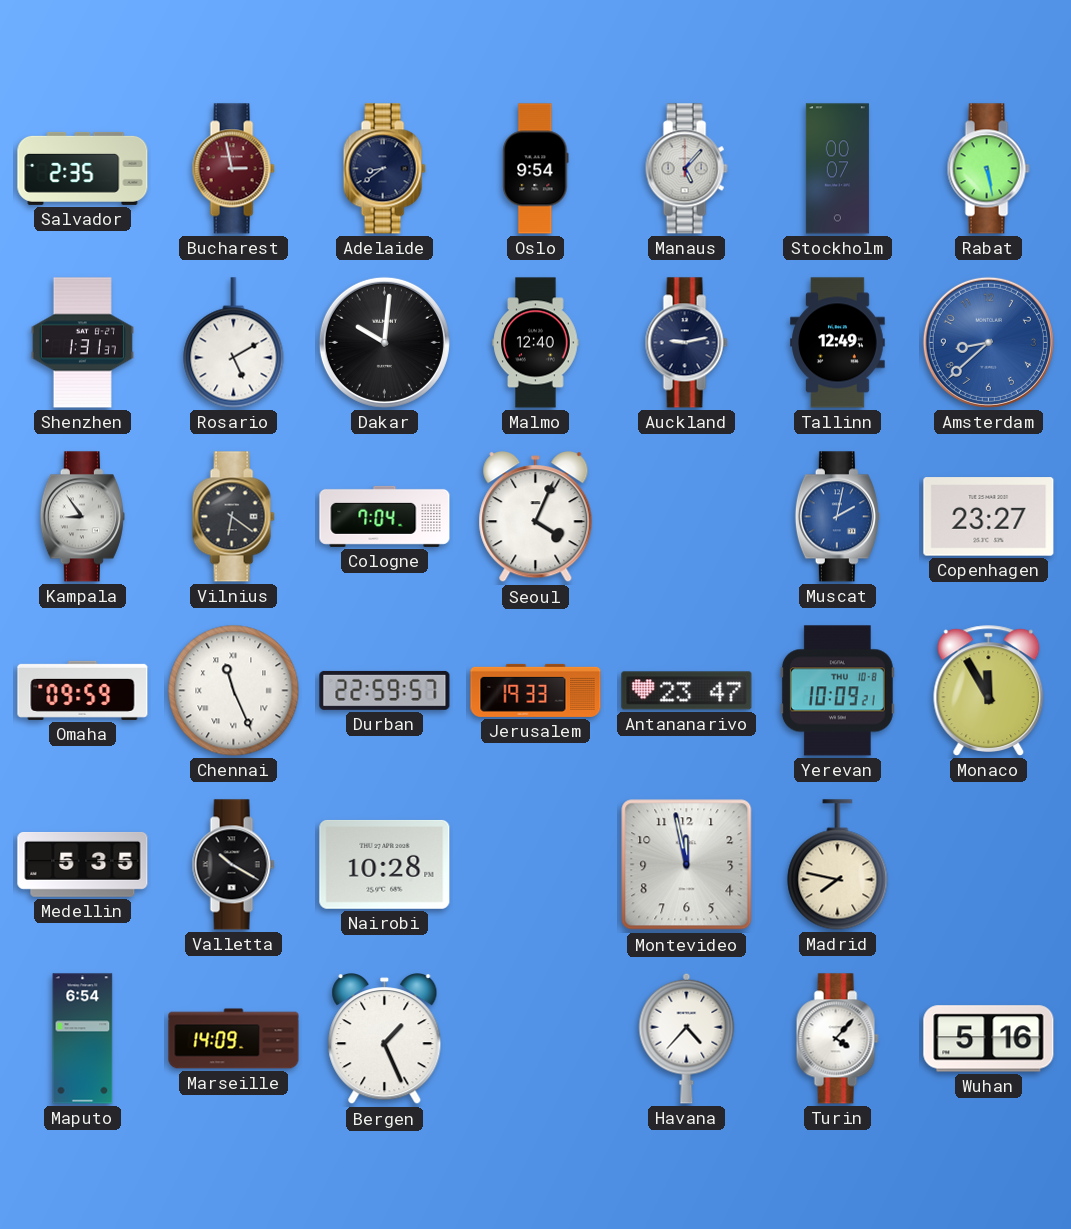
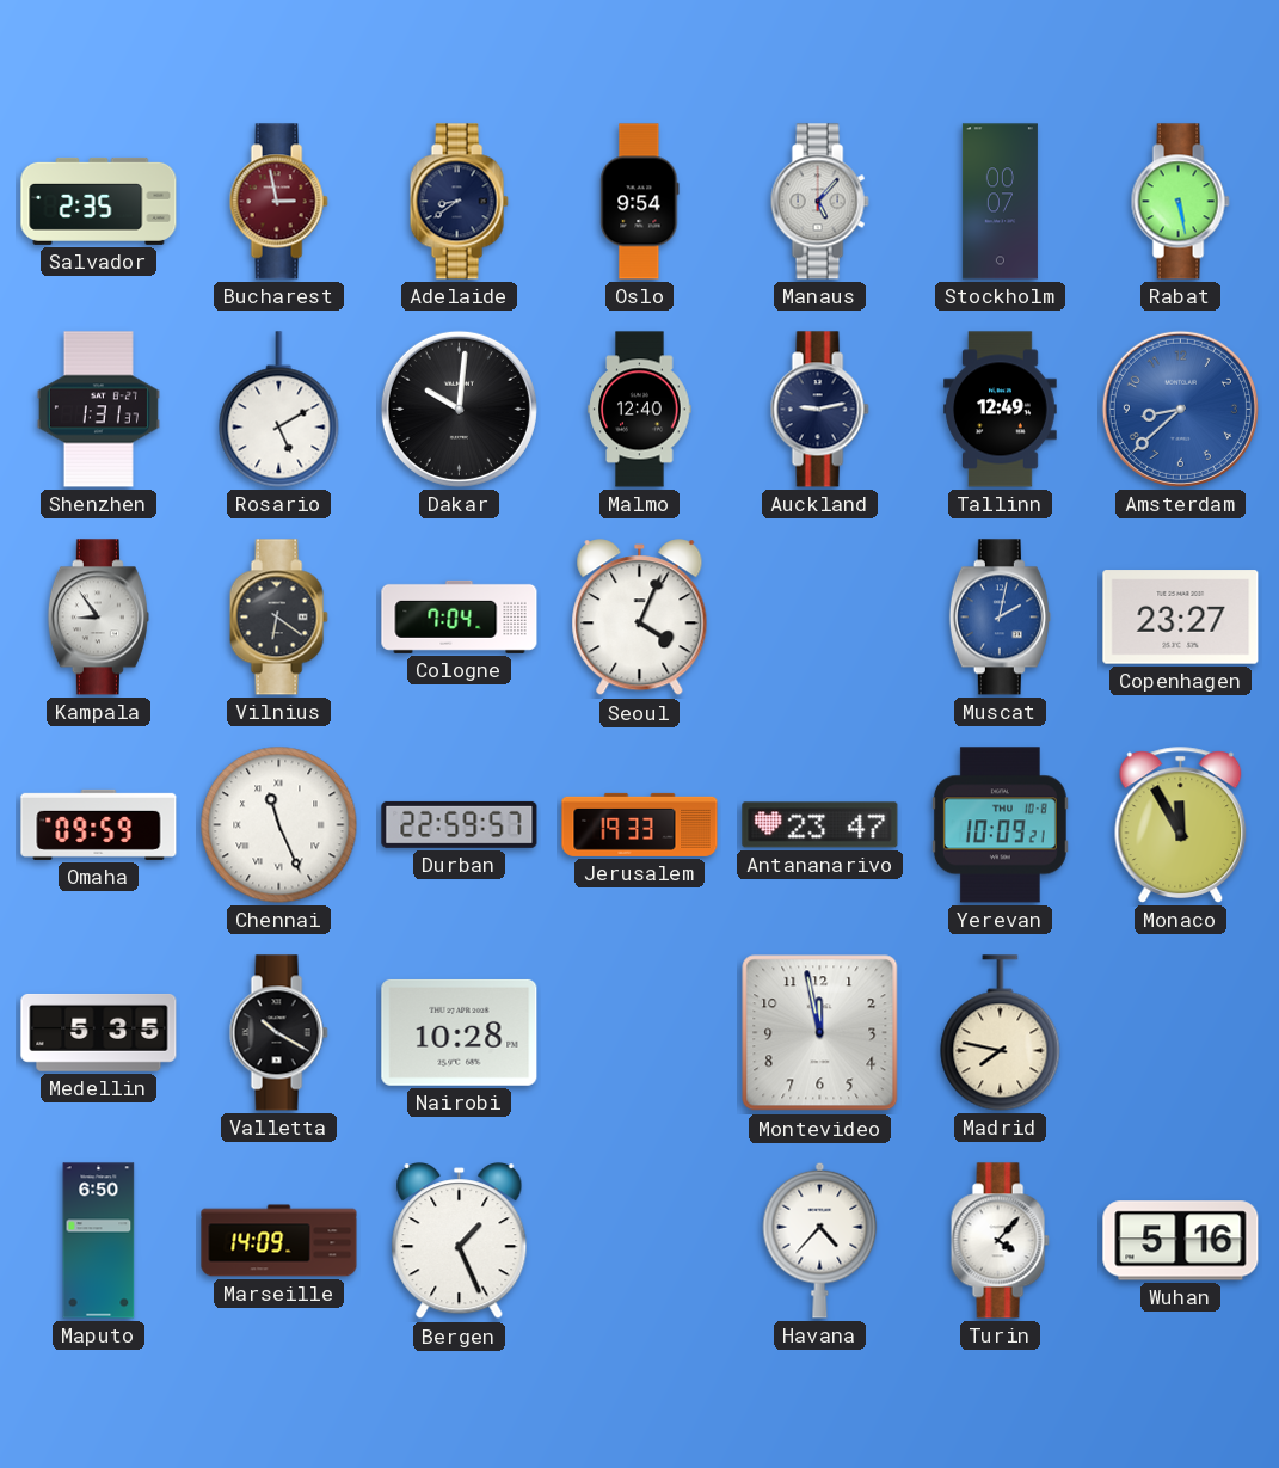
Maputo: 6:54 -> 6:50 (99, 1241)
